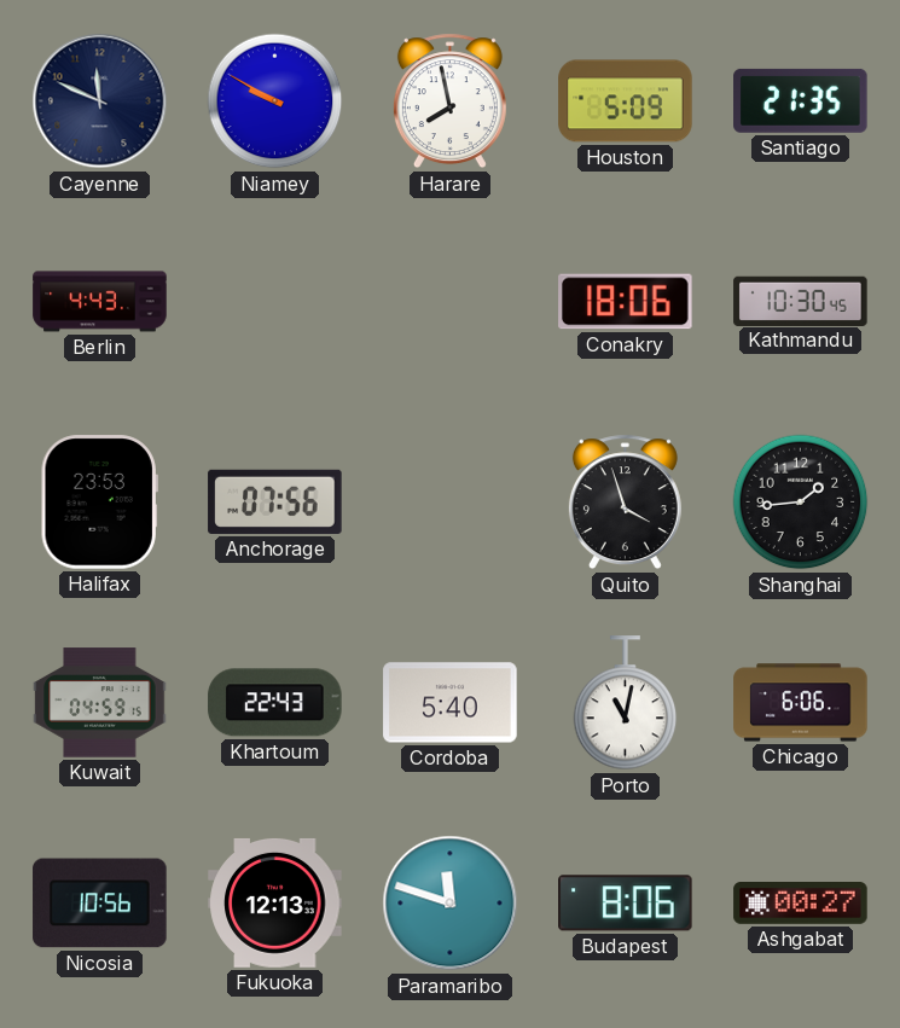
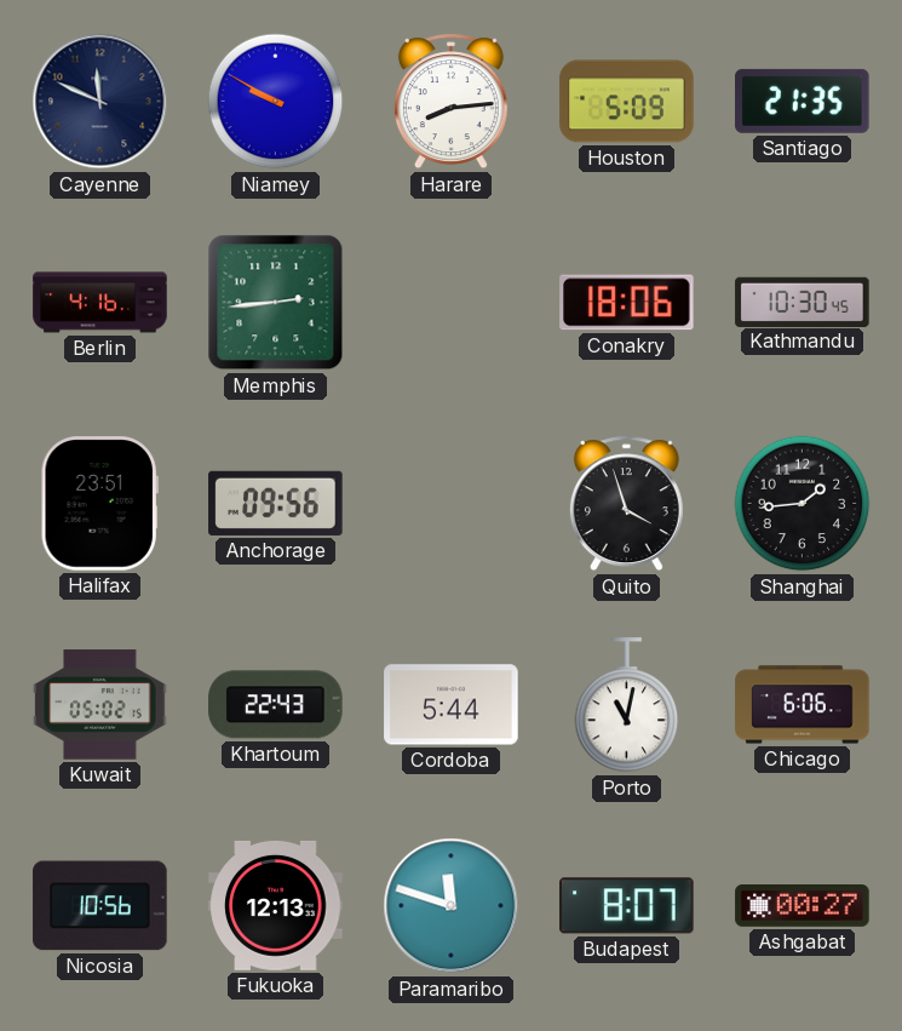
Harare: 7:58 -> 8:14 (450, 102)
Berlin: 4:43 -> 4:16 (100, 303)
Memphis: none -> 2:44 (276, 303)
Halifax: 23:53 -> 23:51 (99, 504)
Anchorage: 07:56 -> 09:56 (276, 503)
Kuwait: 04:59 -> 05:02 (100, 705)
Cordoba: 5:40 -> 5:44 (452, 705)
Budapest: 8:06 -> 8:07 (627, 906)
